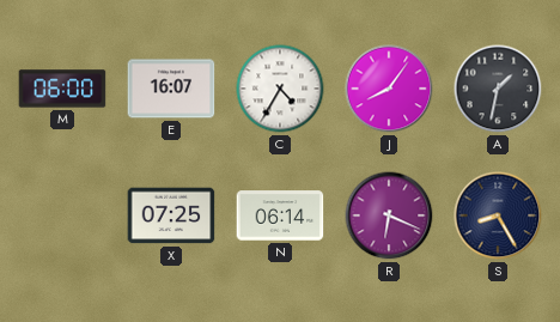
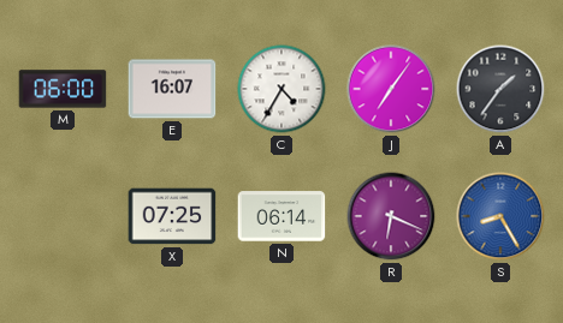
J: 8:06 -> 7:06 (391, 89)
A: 1:32 -> 1:36 (500, 89)
S dial: navy -> blue (500, 216)
